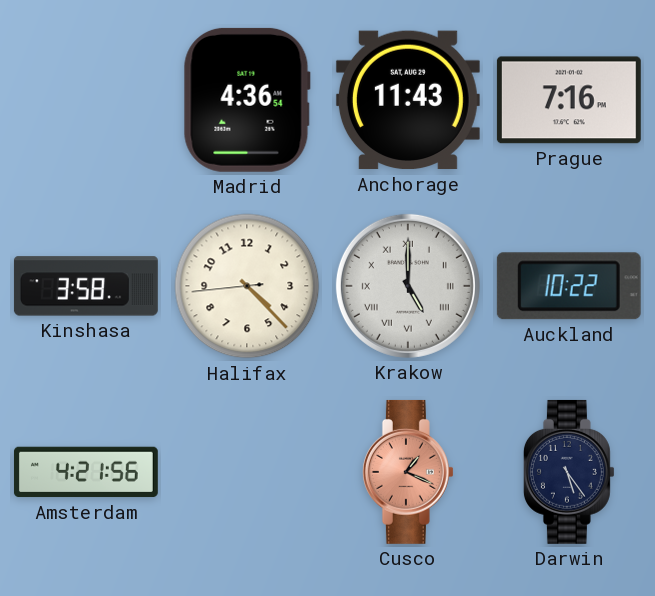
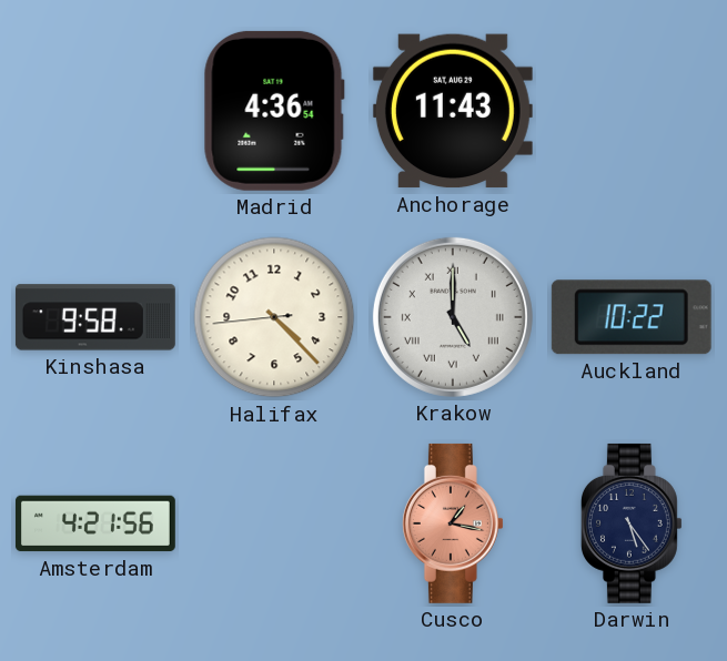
Prague: 7:16 -> none (569, 100)
Kinshasa: 3:58 -> 9:58 (95, 317)
Cusco: 1:19 -> 1:17 (453, 523)
